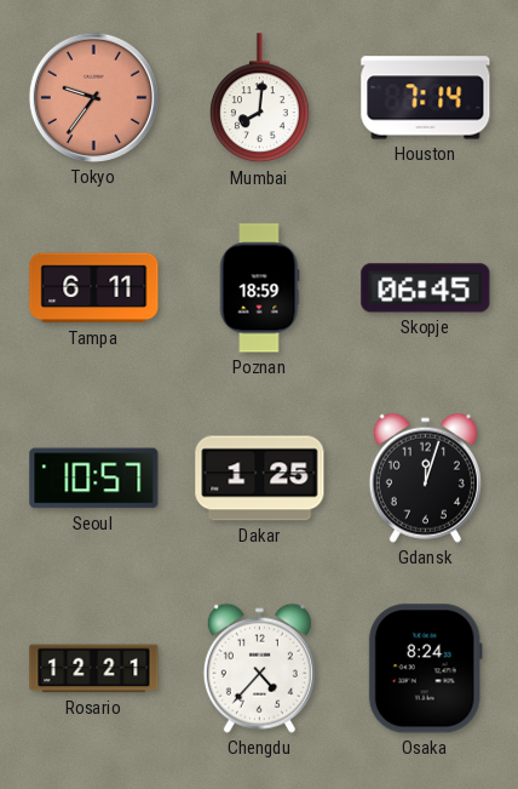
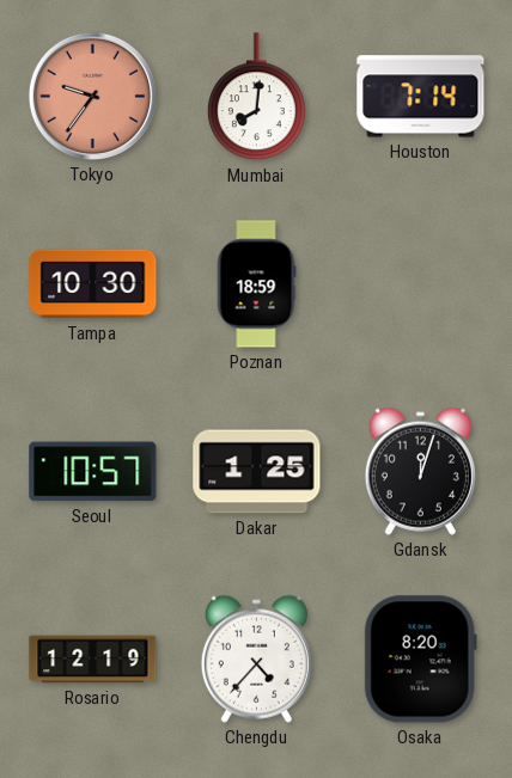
Tampa: 6:11 -> 10:30 (93, 284)
Skopje: 06:45 -> none (426, 288)
Rosario: 12:21 -> 12:19 (93, 660)
Osaka: 8:24 -> 8:20 (420, 660)
